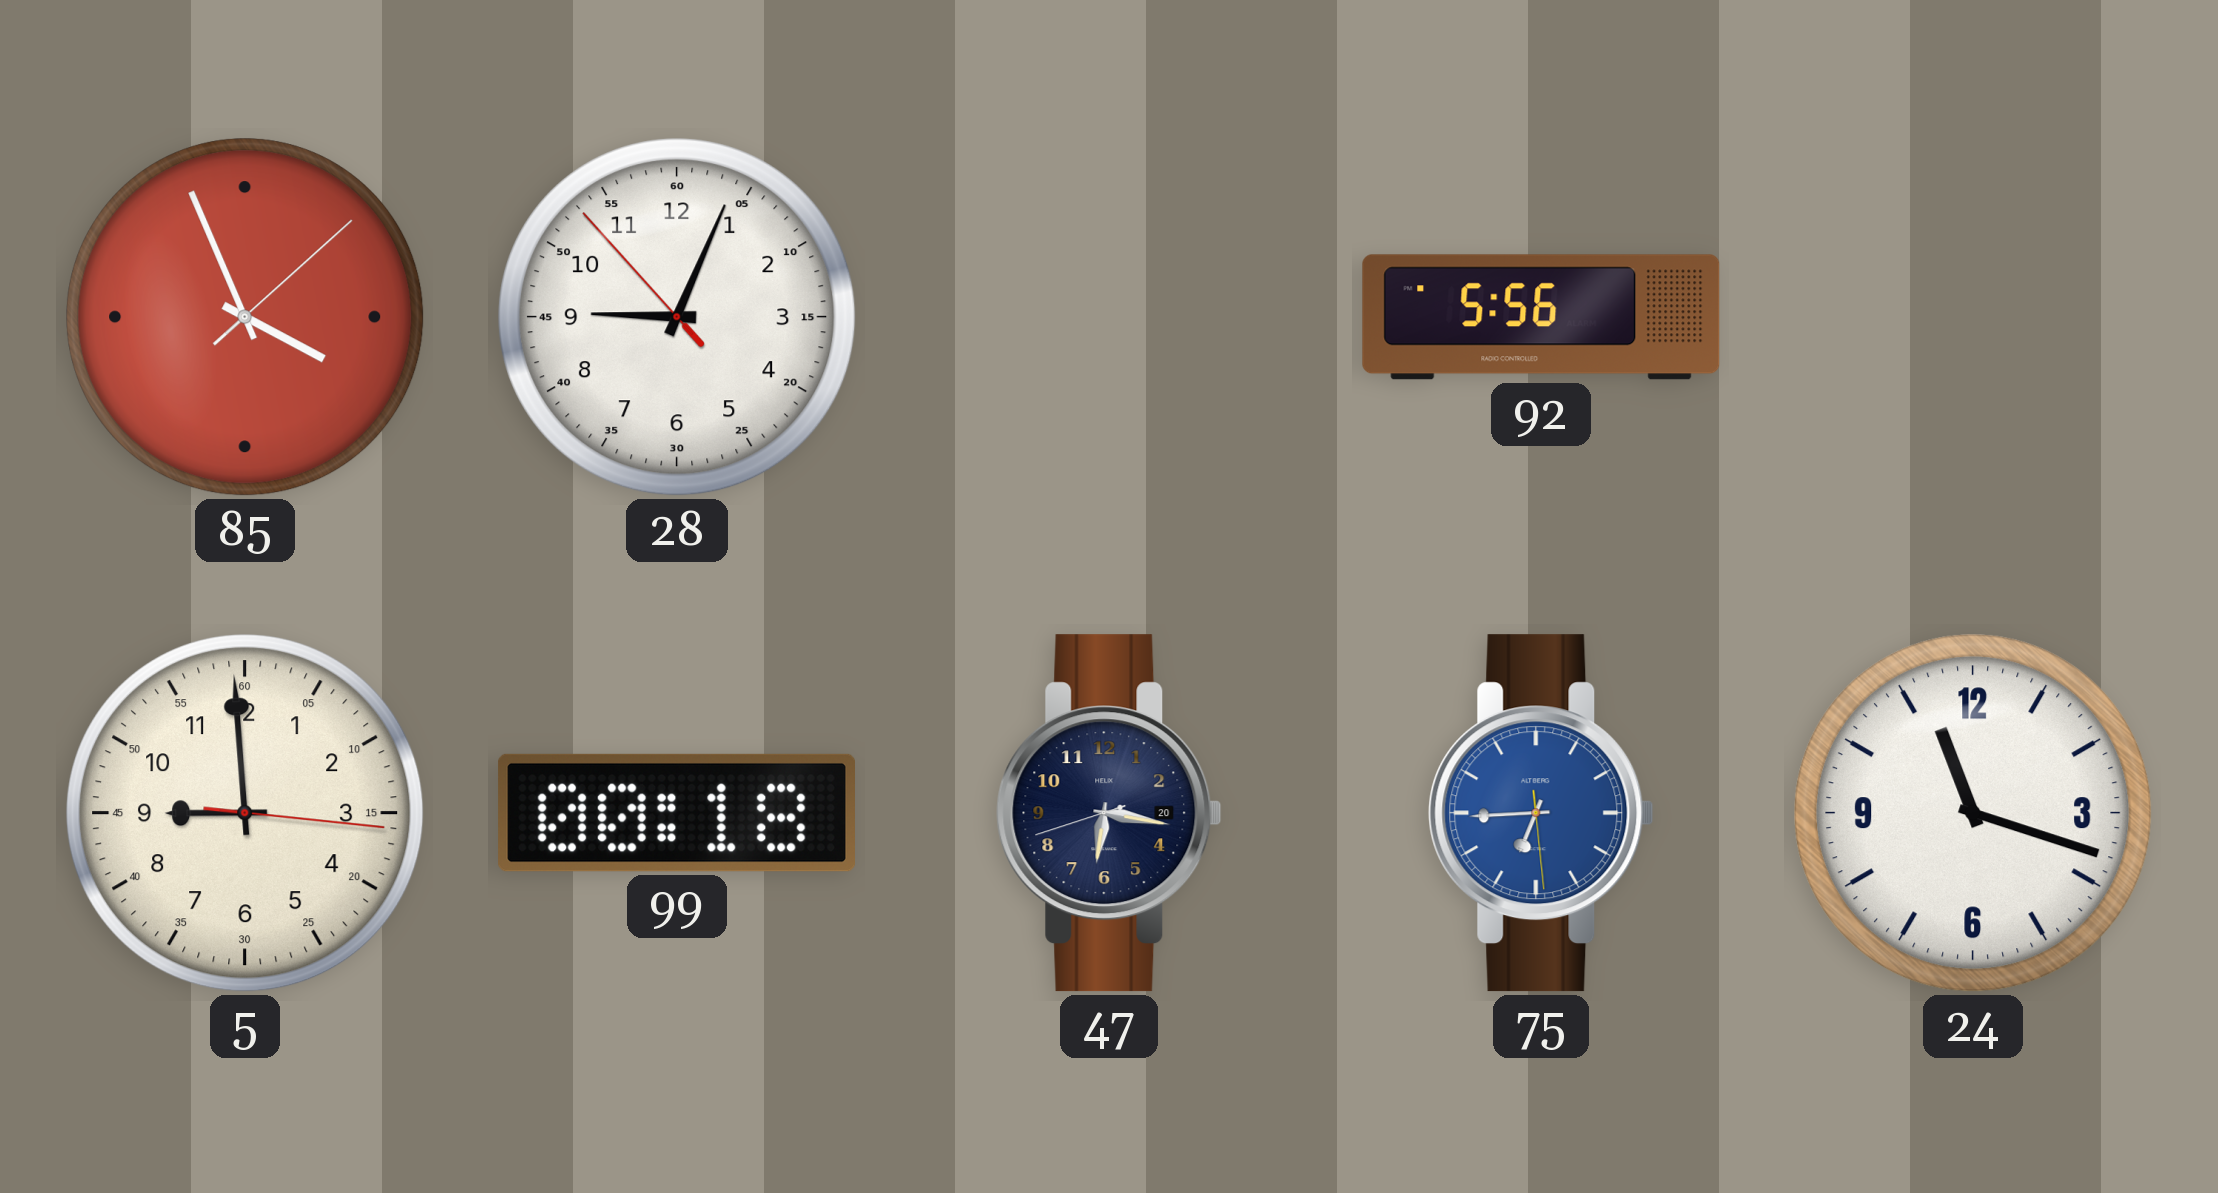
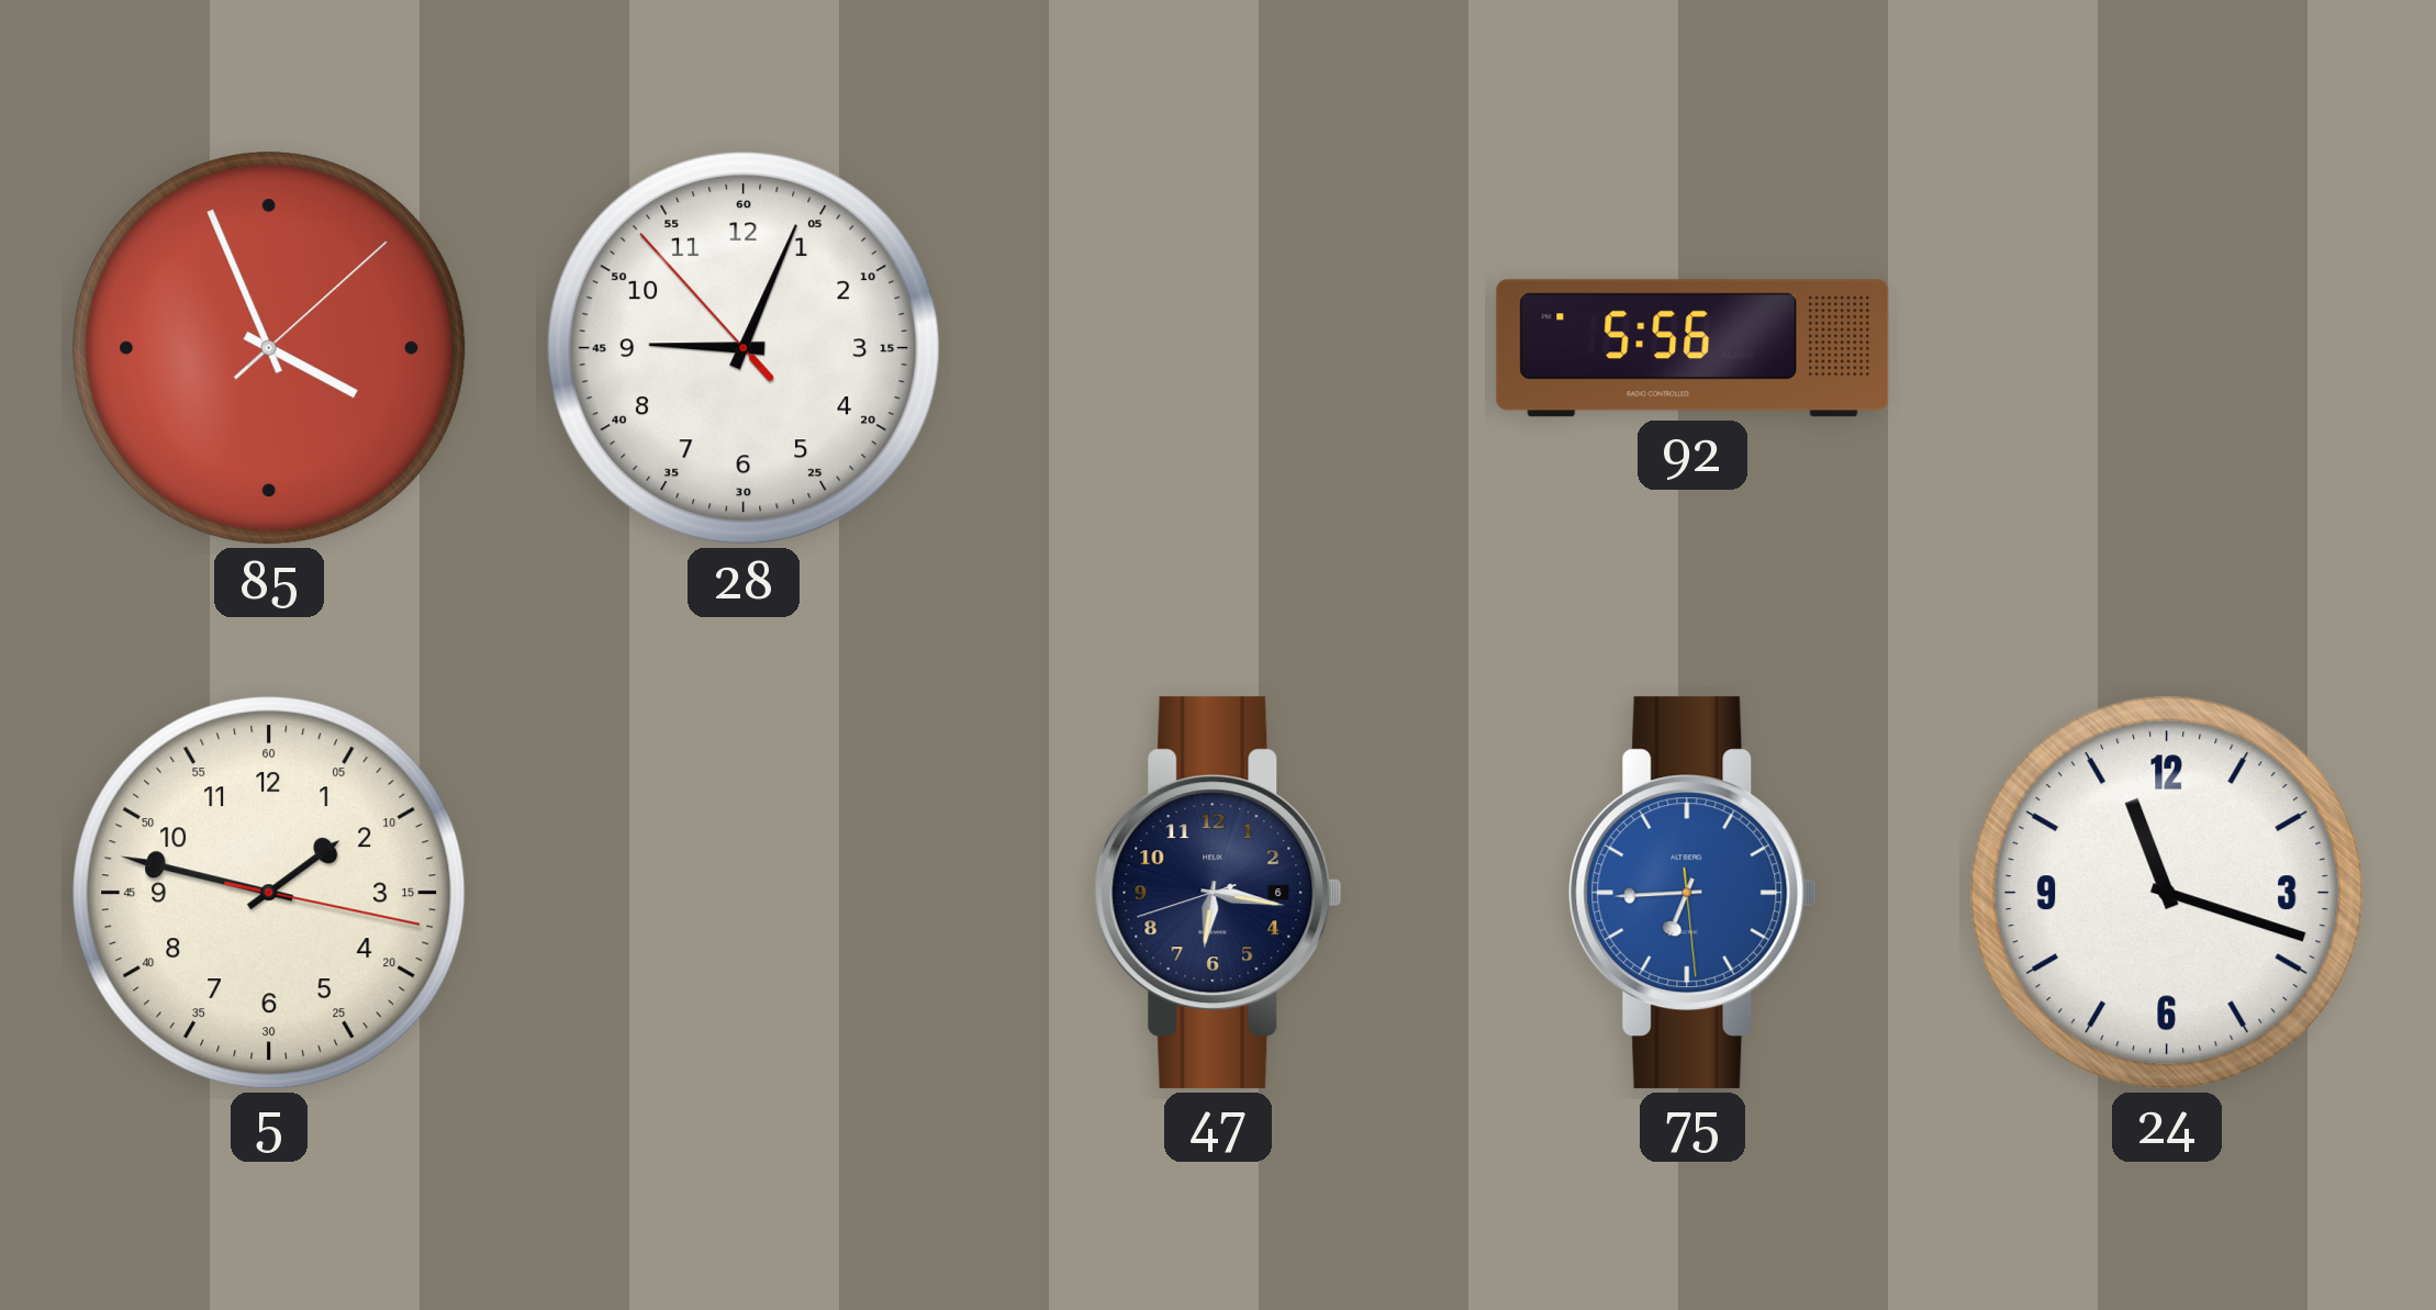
5: 8:59 -> 1:47 (269, 893)
99: 00:18 -> none (676, 813)
47 date: 20 -> 6 (1218, 893)
